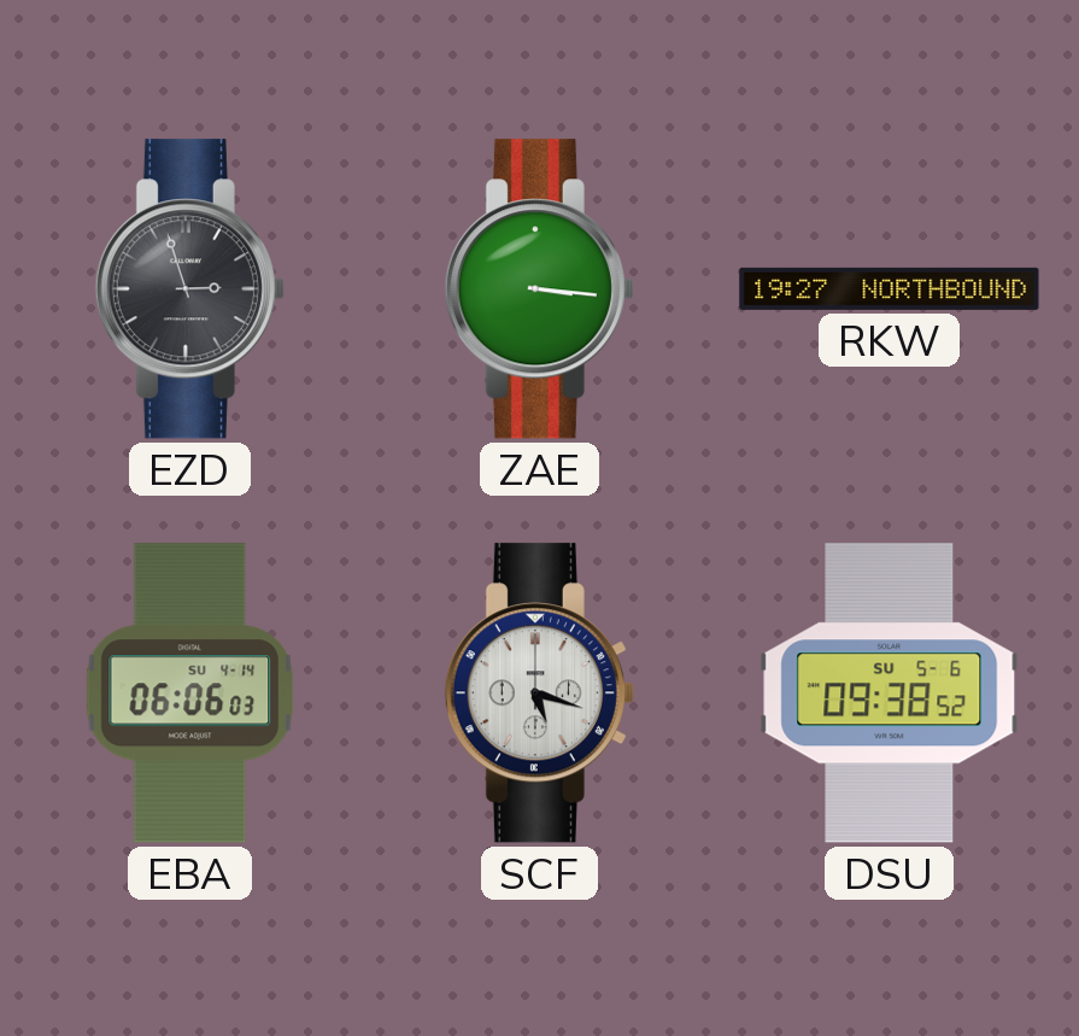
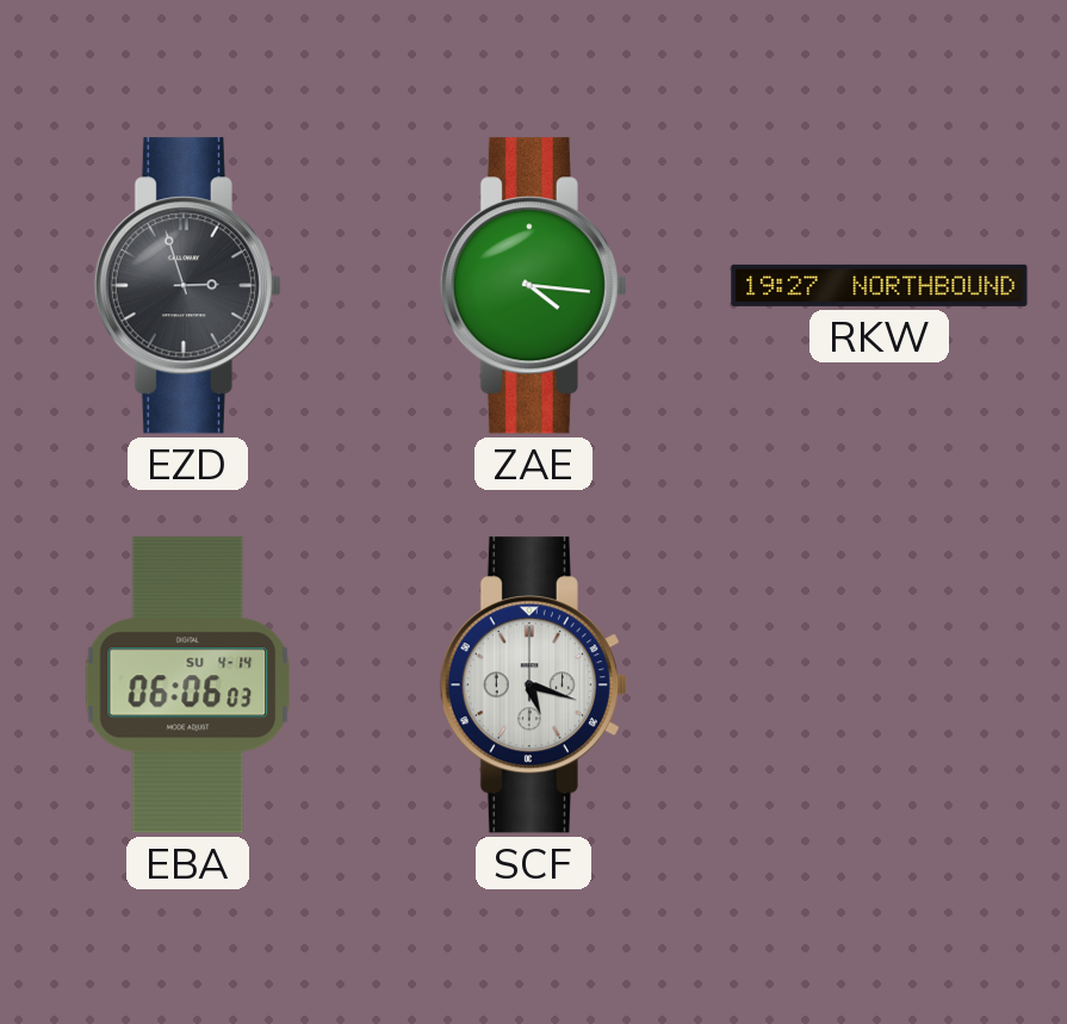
ZAE: 3:16 -> 4:16 (533, 286)
DSU: 09:38 -> none (890, 693)
